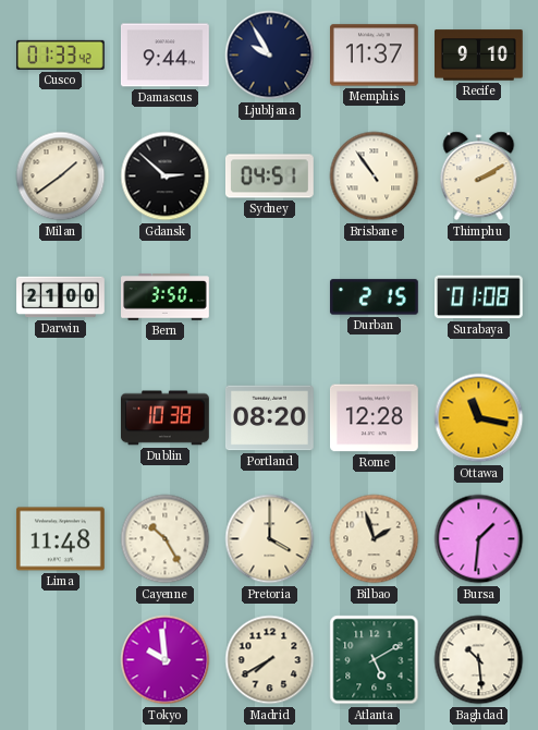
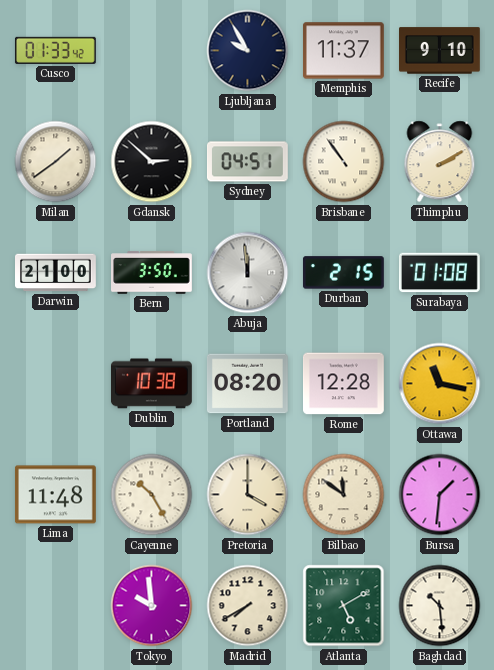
Damascus: 9:44 -> none (164, 56)
Abuja: none -> 11:59 (248, 273)
Bilbao: 1:57 -> 11:51 (344, 495)
